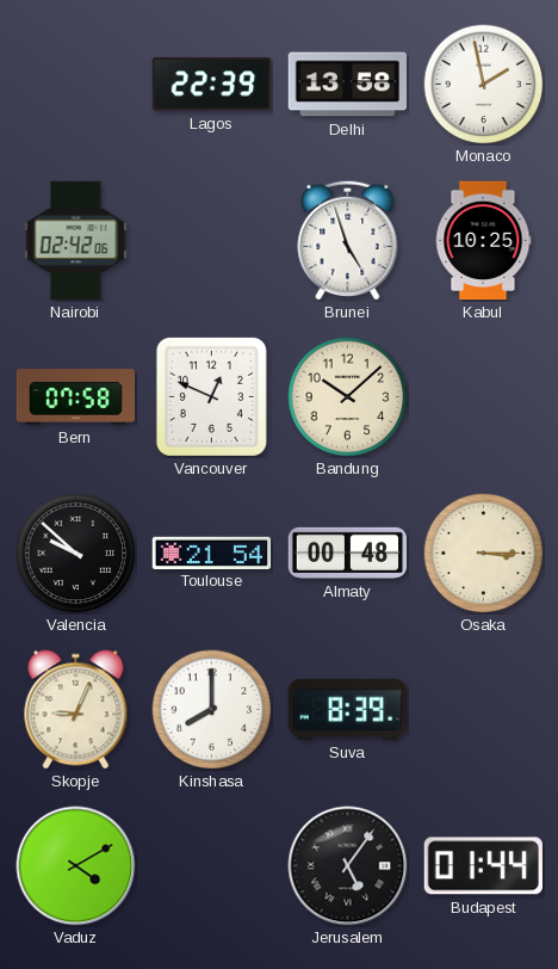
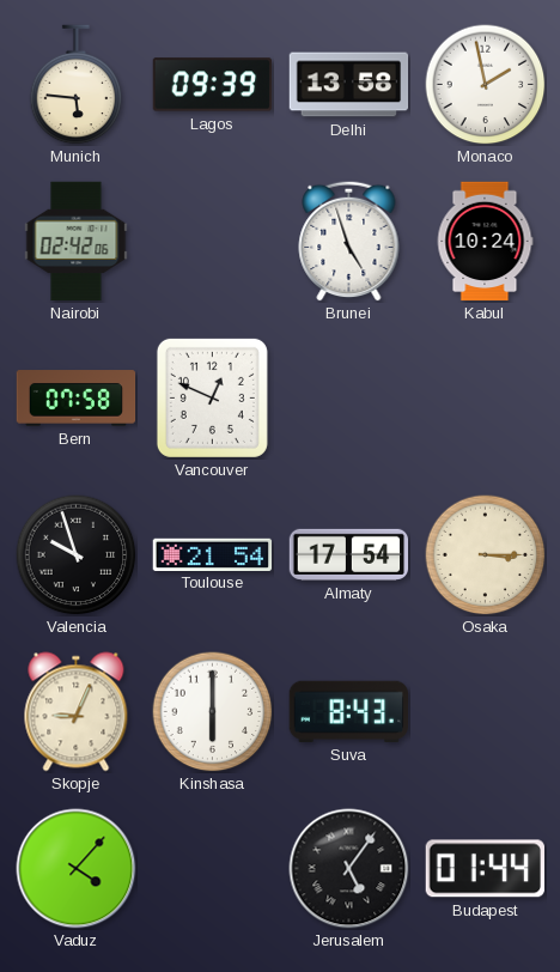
Munich: none -> 5:46 (77, 85)
Lagos: 22:39 -> 09:39 (213, 85)
Kabul: 10:25 -> 10:24 (485, 242)
Bandung: 10:08 -> none (348, 397)
Valencia: 9:52 -> 9:57 (77, 555)
Almaty: 00:48 -> 17:54 (349, 554)
Kinshasa: 8:00 -> 6:00 (213, 712)
Suva: 8:39 -> 8:43 (348, 711)
Vaduz: 4:10 -> 4:07 (77, 869)
